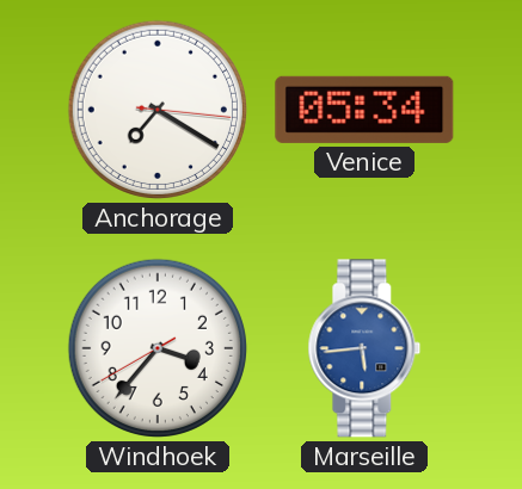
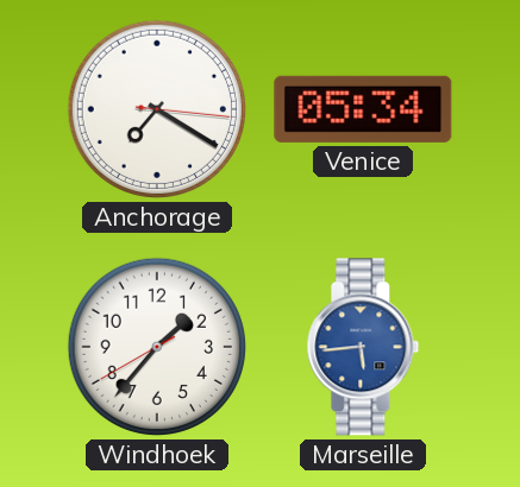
Windhoek: 3:36 -> 1:36 (157, 347)
